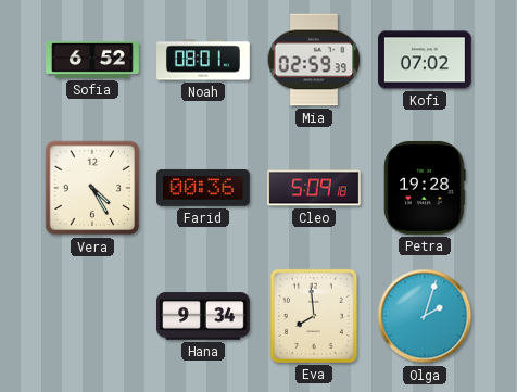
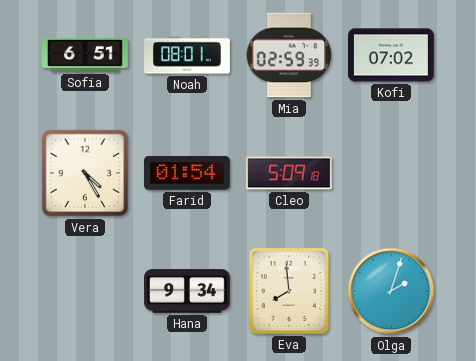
Sofia: 6:52 -> 6:51 (85, 55)
Farid: 00:36 -> 01:54 (187, 173)
Petra: 19:28 -> none (425, 188)
